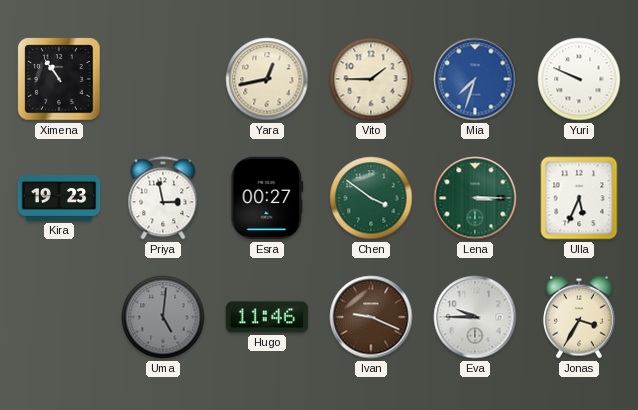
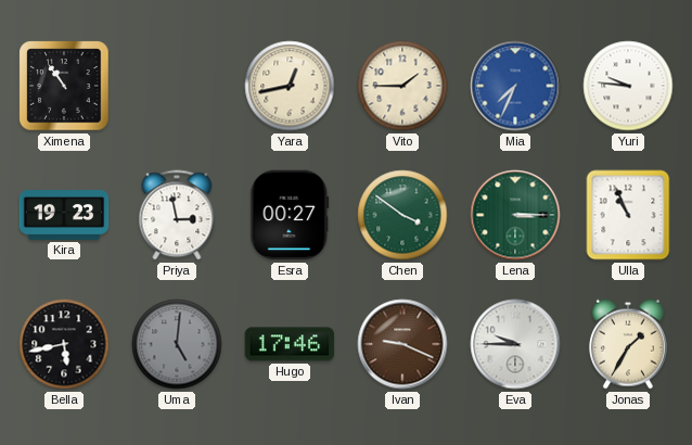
Mia: 7:33 -> 7:34 (515, 86)
Yuri: 9:49 -> 9:46 (628, 86)
Ulla: 5:34 -> 10:56 (628, 215)
Bella: none -> 5:43 (64, 344)
Hugo: 11:46 -> 17:46 (290, 344)
Jonas: 3:35 -> 1:35 (628, 344)
